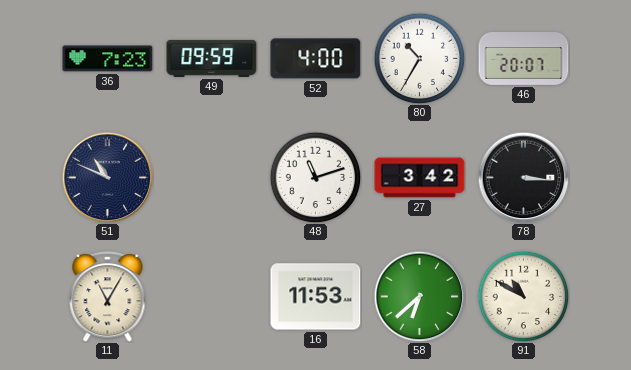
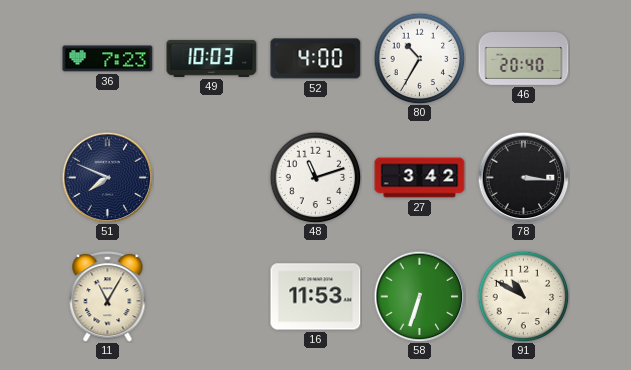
49: 09:59 -> 10:03 (212, 58)
46: 20:07 -> 20:40 (524, 59)
51: 10:49 -> 7:49 (107, 177)
58: 6:38 -> 6:33 (419, 296)
